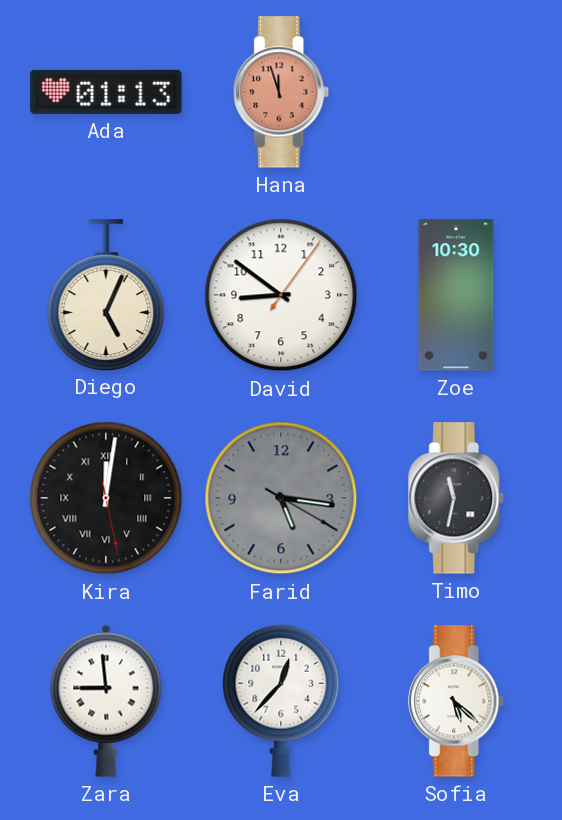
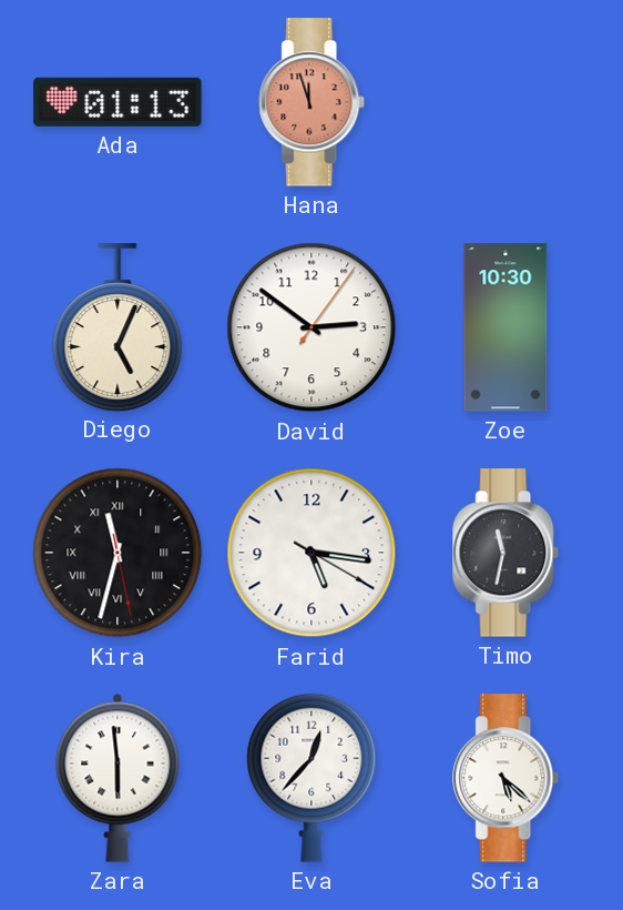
David: 8:51 -> 2:51 (311, 327)
Kira: 12:01 -> 11:32 (118, 553)
Farid dial: grey -> white (311, 553)
Zara: 8:59 -> 5:59 (118, 778)
